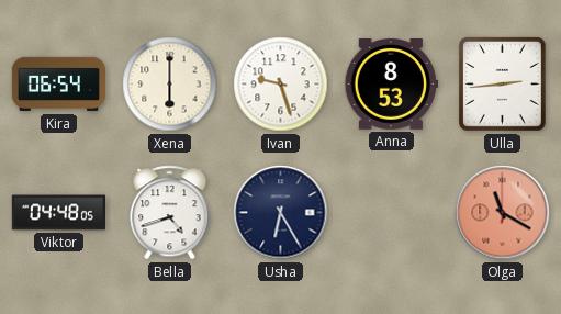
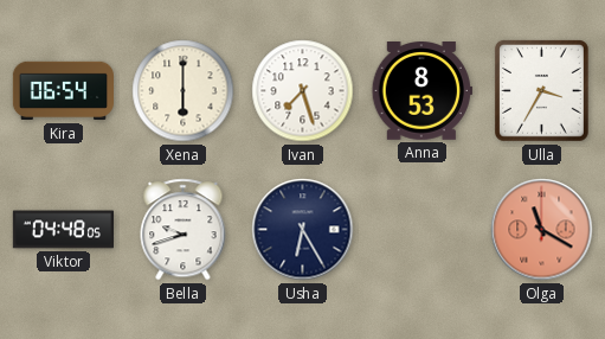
Ivan: 9:27 -> 7:27 (303, 91)
Ulla: 2:44 -> 3:35 (541, 90)
Bella: 4:42 -> 9:42 (184, 230)
